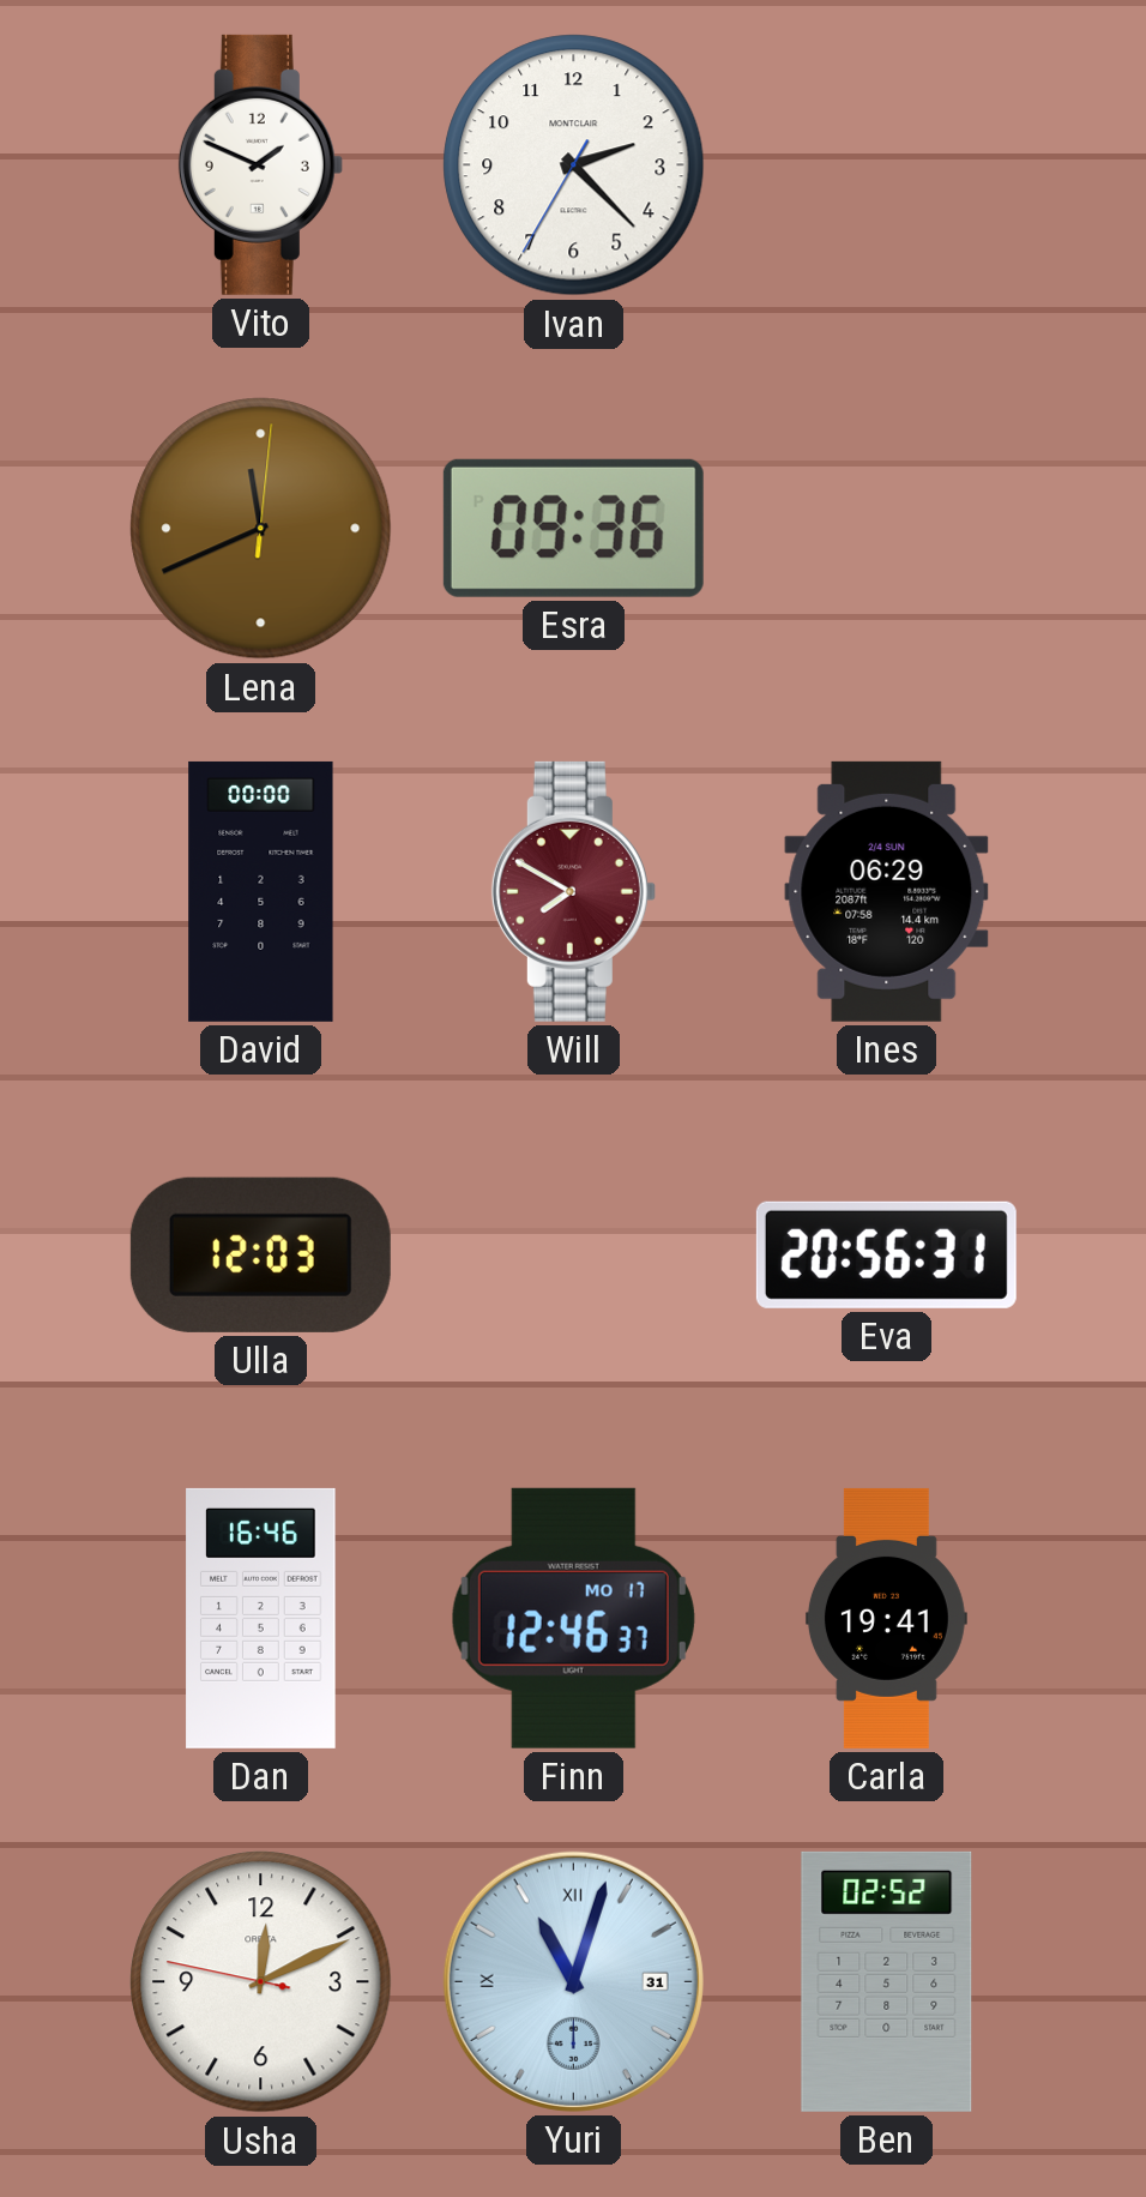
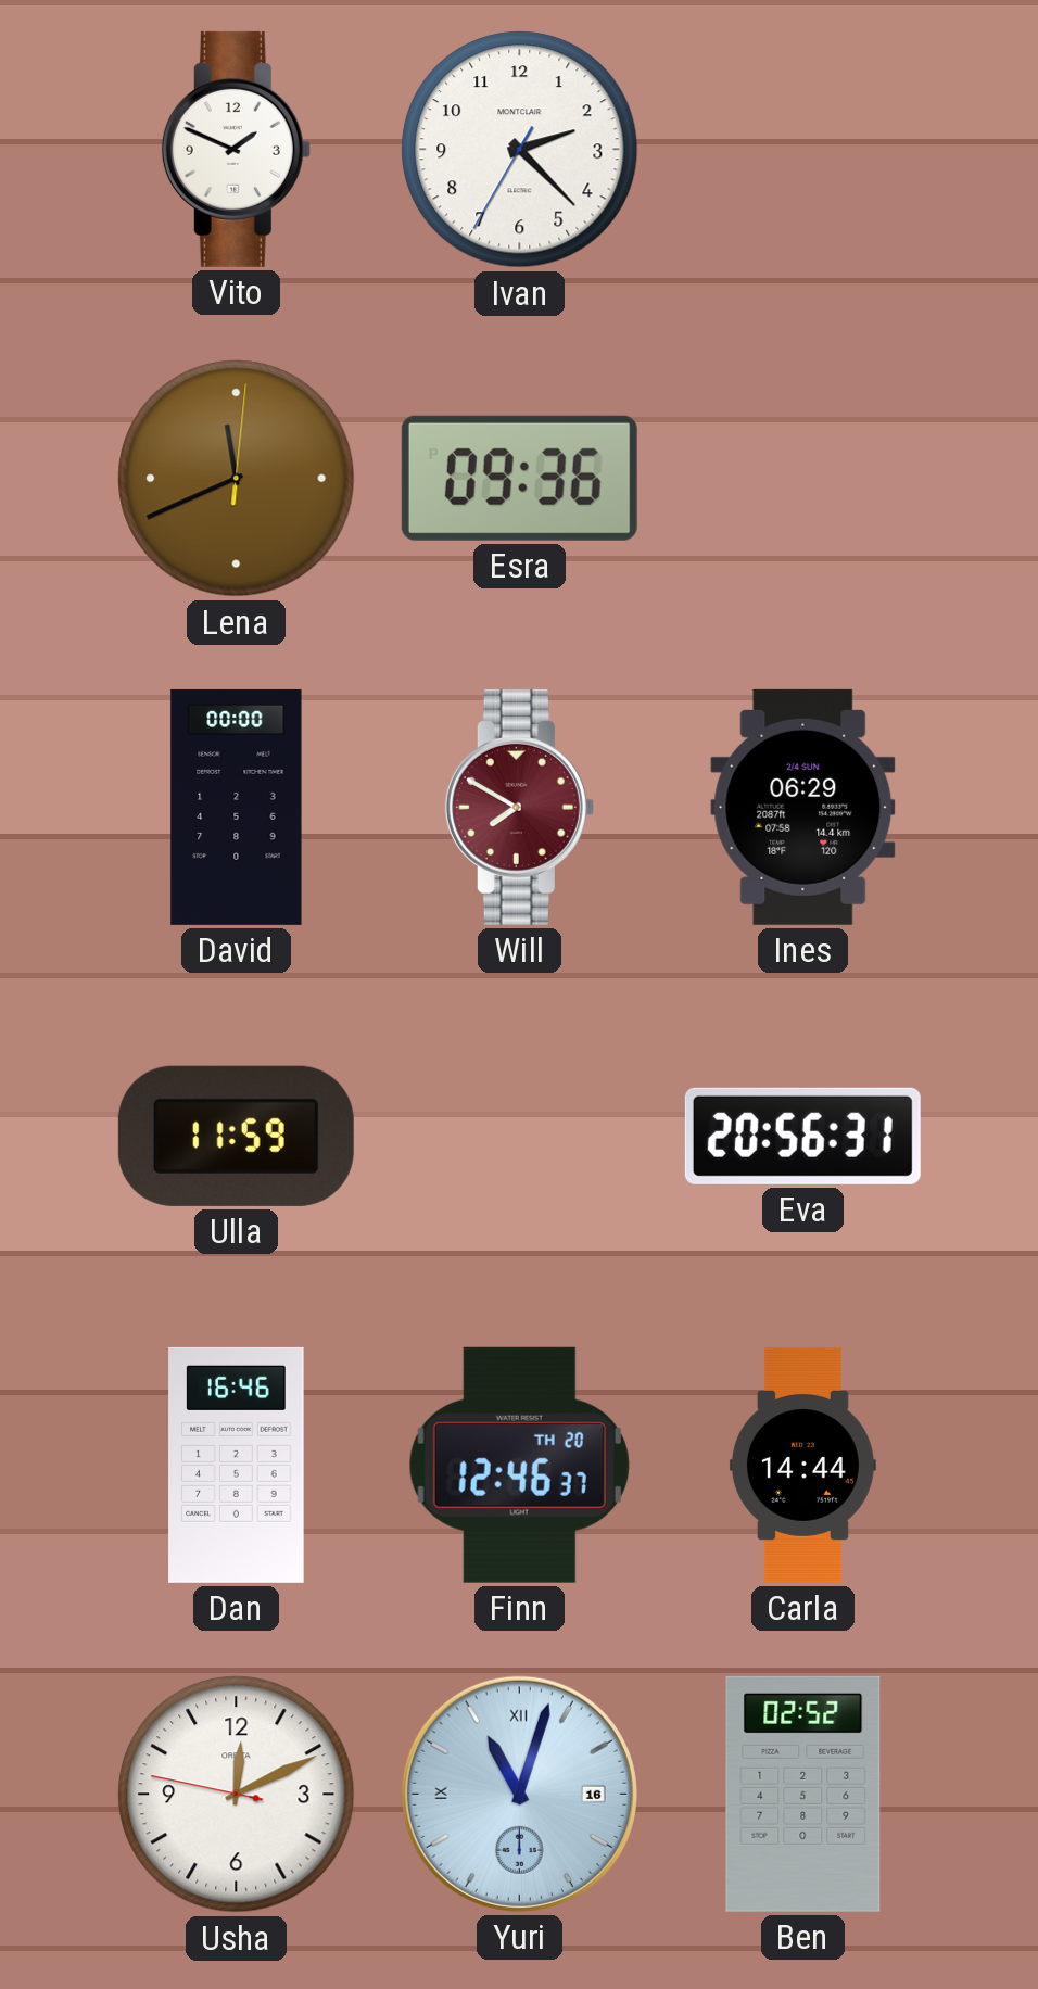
Ulla: 12:03 -> 11:59 (236, 1136)
Finn date: MO 17 -> TH 20 (519, 1465)
Carla: 19:41 -> 14:44 (802, 1465)
Yuri date: 31 -> 16 (519, 1794)
